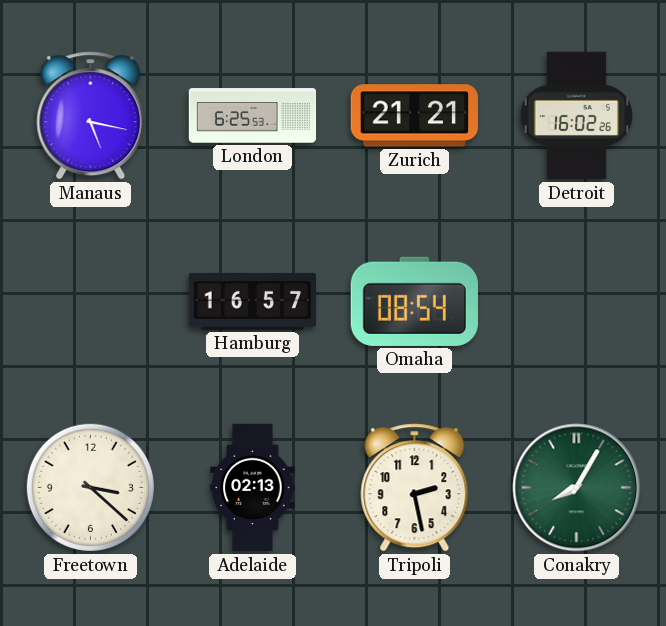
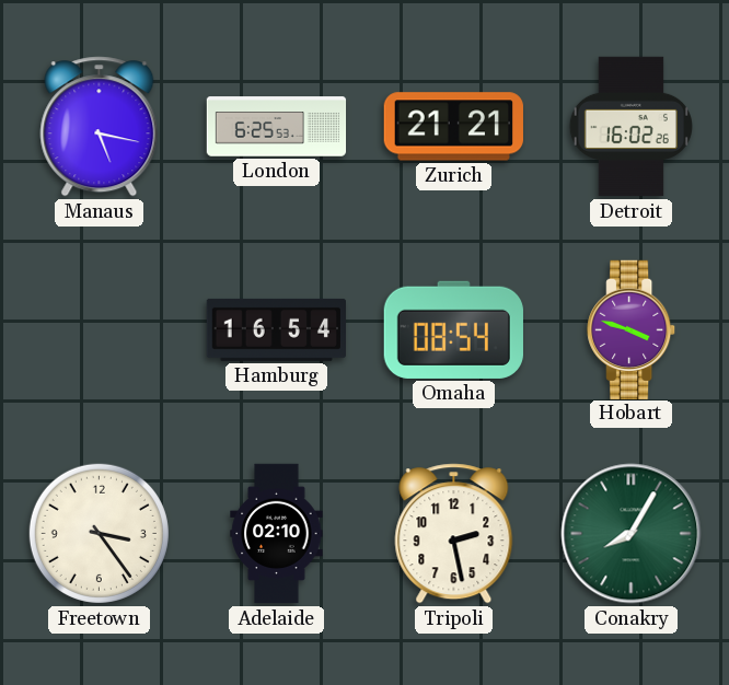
Hamburg: 16:57 -> 16:54 (276, 329)
Hobart: none -> 3:48 (632, 329)
Freetown: 3:22 -> 3:24 (99, 533)
Adelaide: 02:13 -> 02:10 (277, 534)
